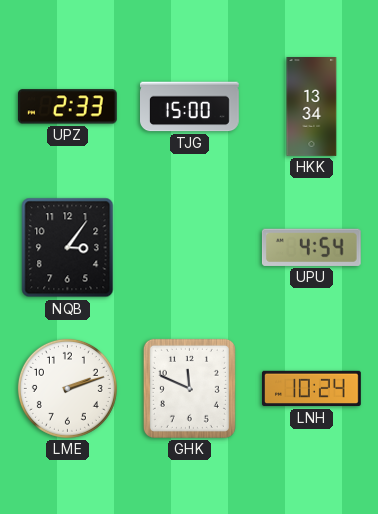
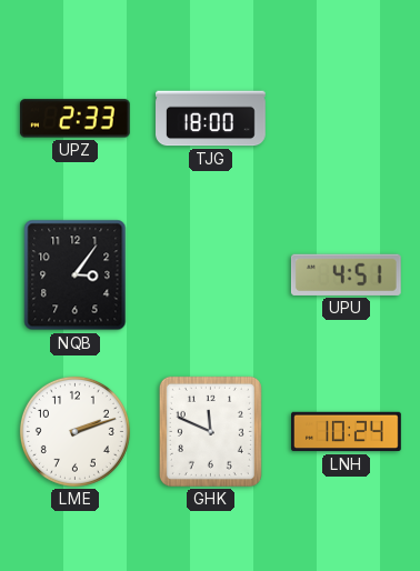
TJG: 15:00 -> 18:00 (211, 119)
HKK: 13:34 -> none (312, 107)
UPU: 4:54 -> 4:51 (346, 274)
